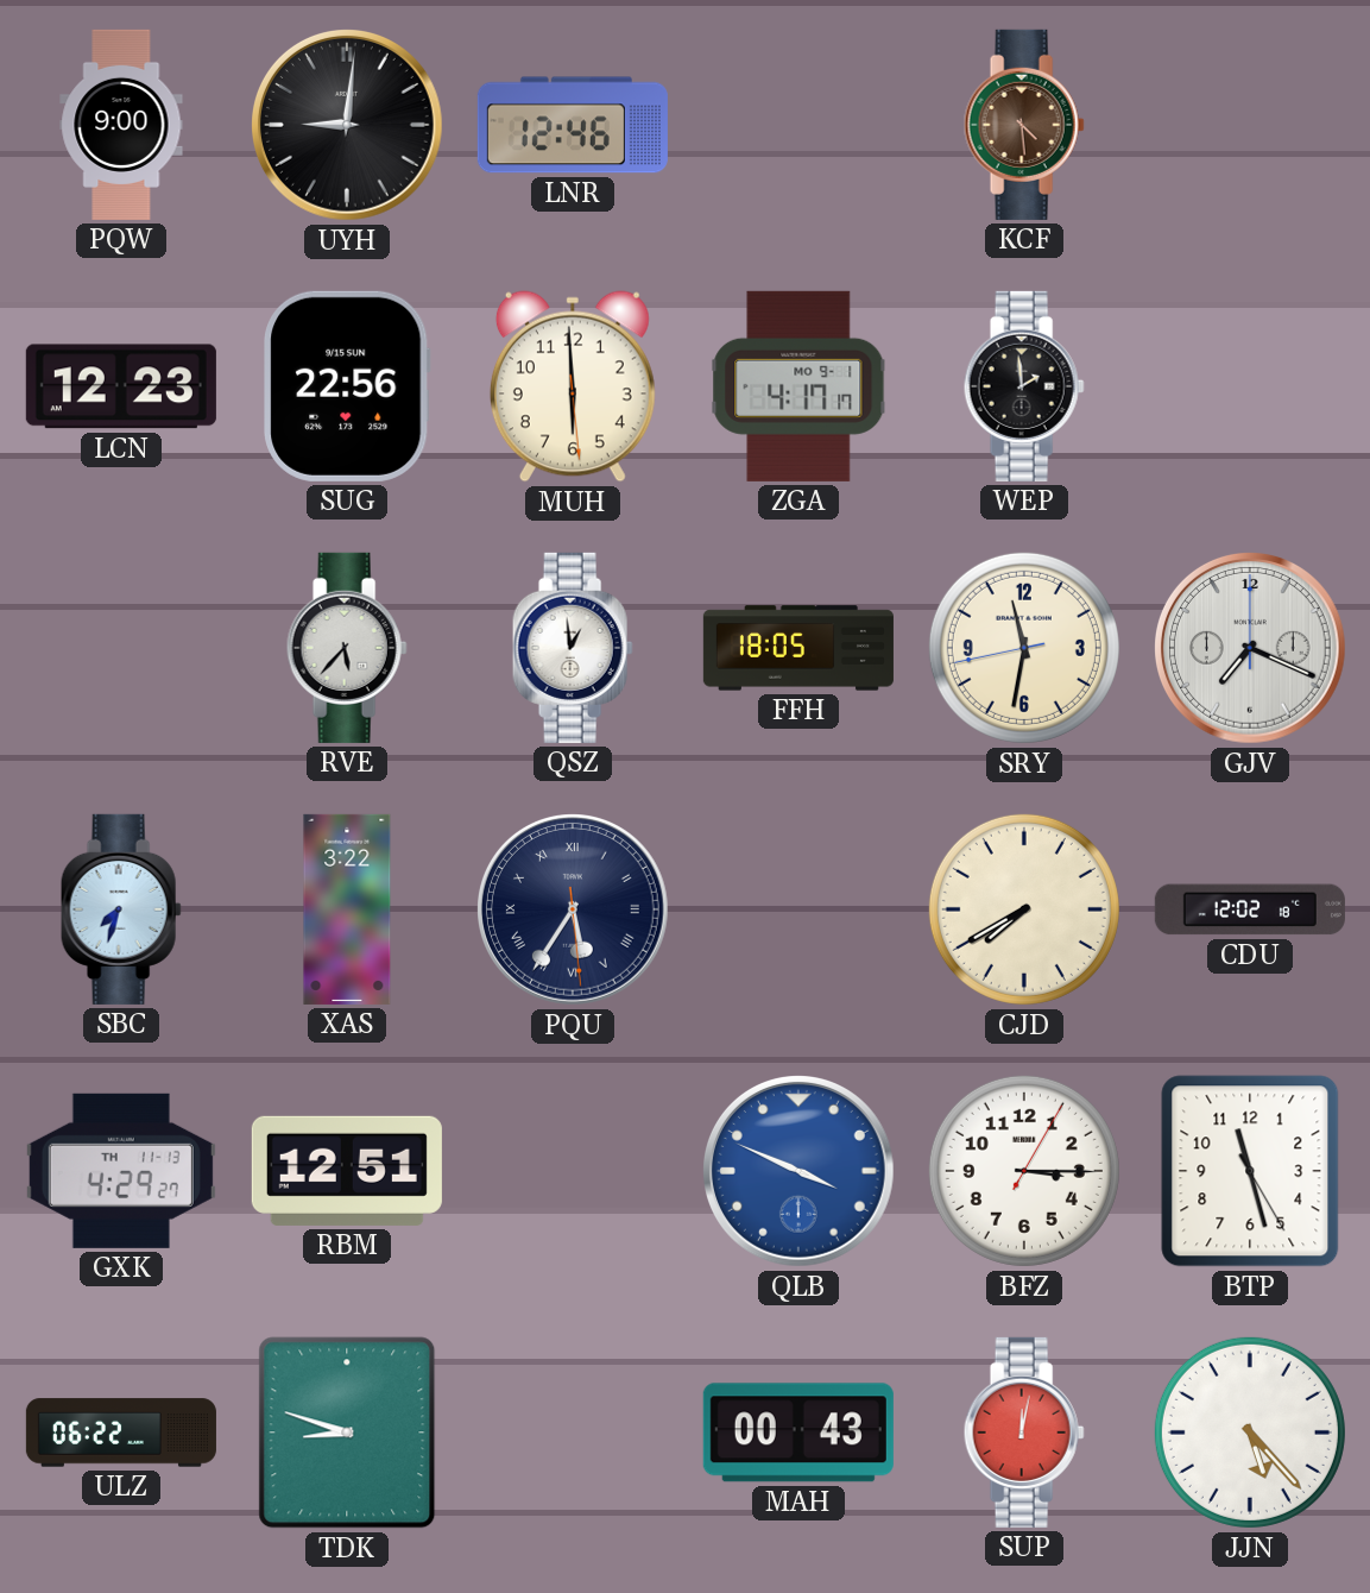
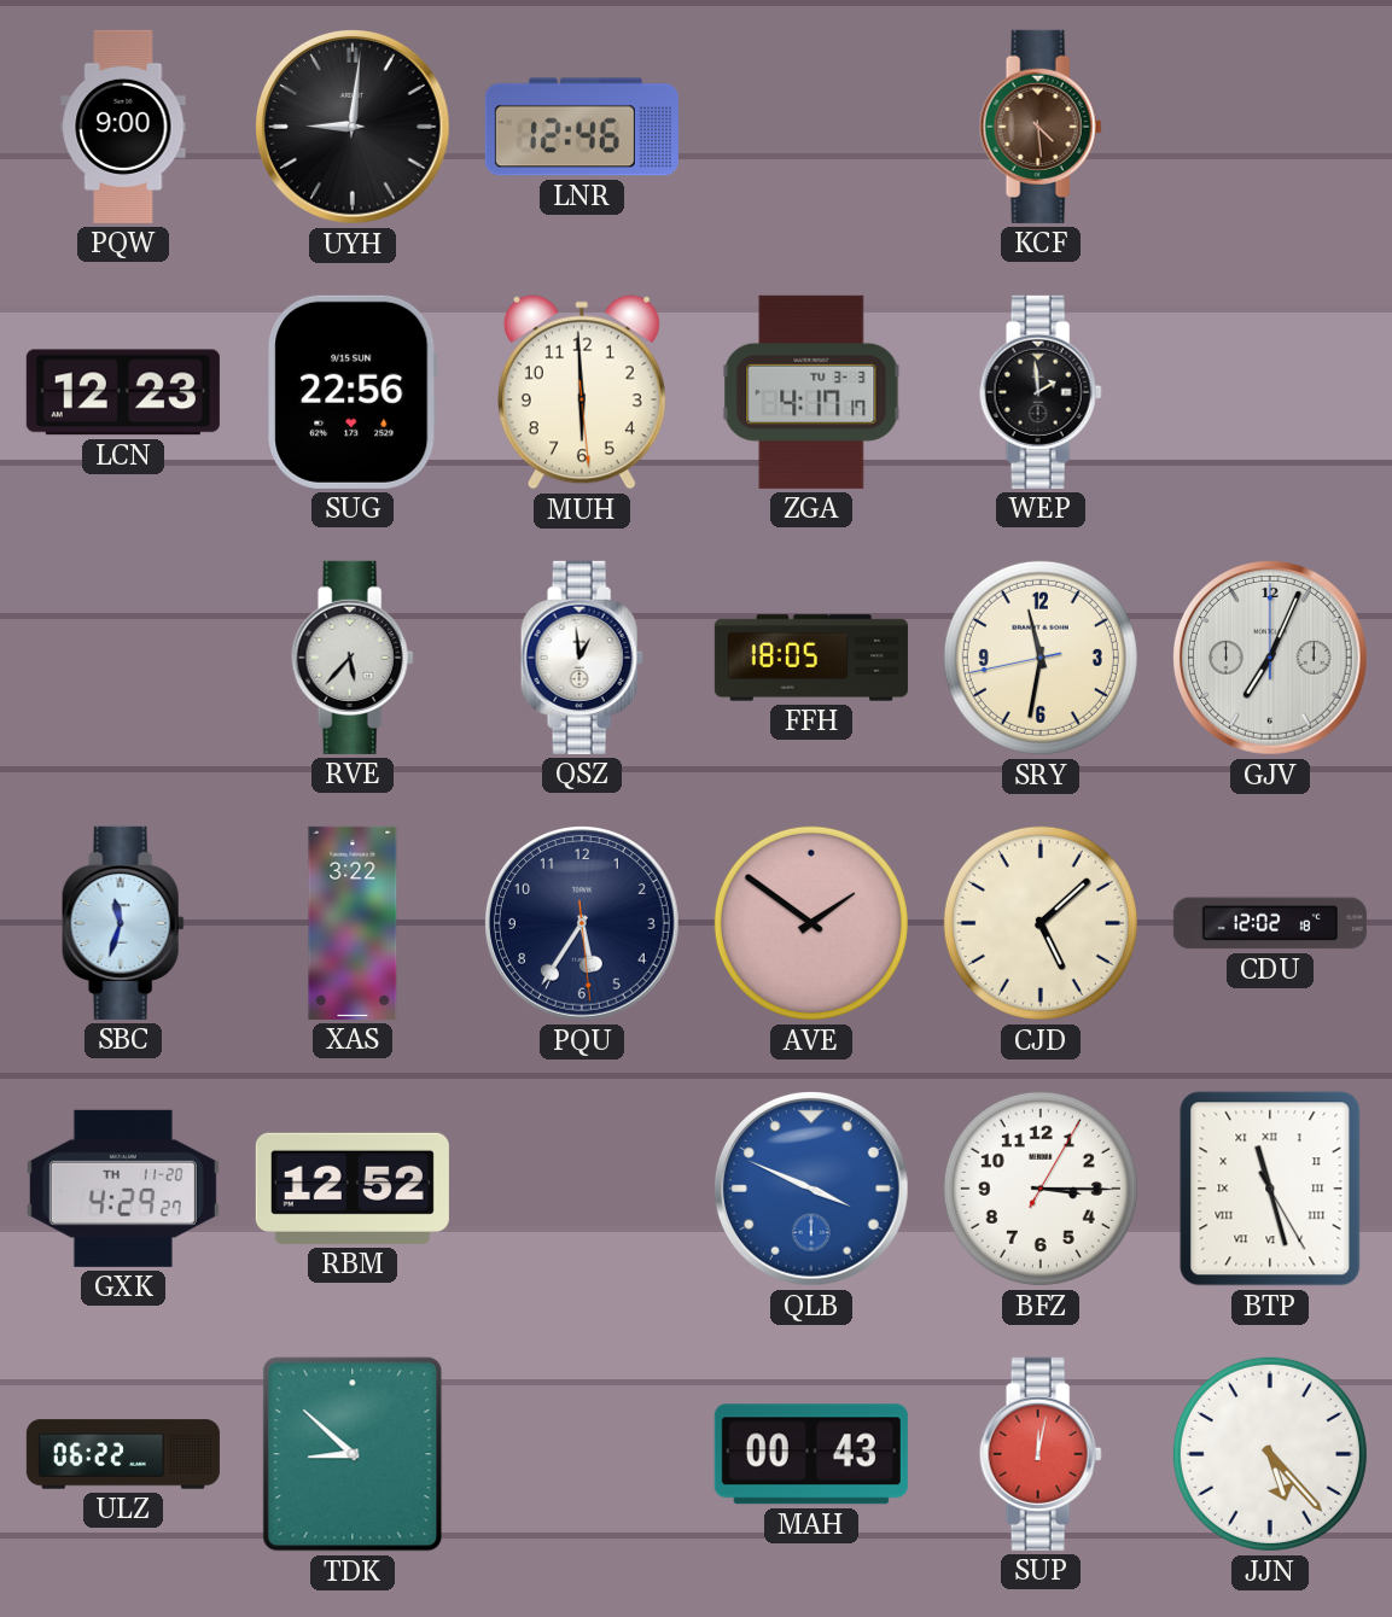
ZGA date: MO 9-1 -> TU 3-3 (811, 392)
GJV: 7:19 -> 7:04 (1271, 659)
SBC: 7:33 -> 11:33 (123, 923)
PQU numerals: Roman -> Arabic (583, 924)
AVE: none -> 1:51 (811, 923)
CJD: 7:40 -> 5:08 (1041, 923)
GXK date: TH 11-13 -> TH 11-20 (123, 1189)
RBM: 12:51 -> 12:52 (353, 1189)
BTP numerals: Arabic -> Roman (1270, 1189)
TDK: 8:48 -> 8:52 (353, 1454)
